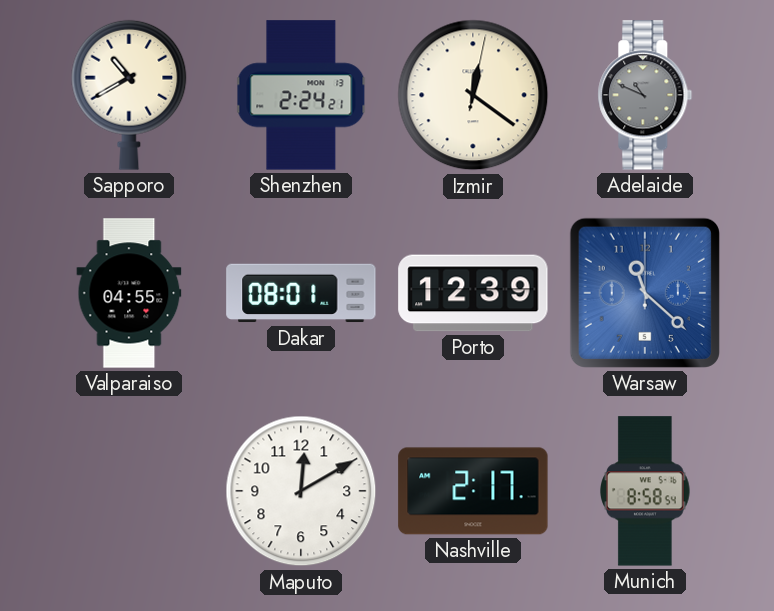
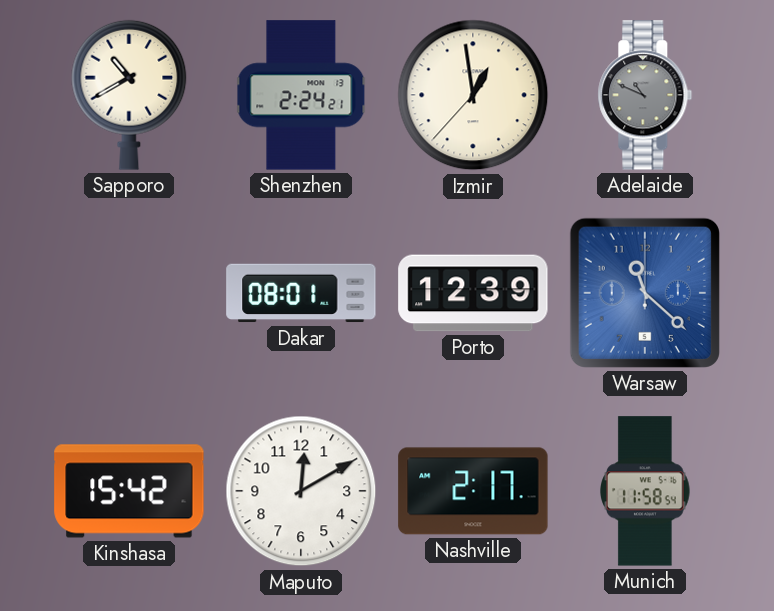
Izmir: 12:21 -> 12:58 (473, 95)
Valparaiso: 04:55 -> none (129, 293)
Kinshasa: none -> 15:42 (129, 491)
Munich: 8:58 -> 11:58 (646, 491)
